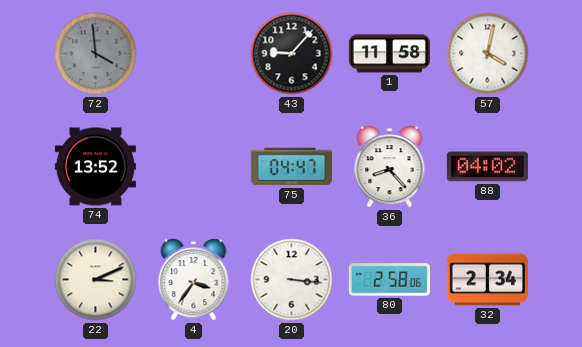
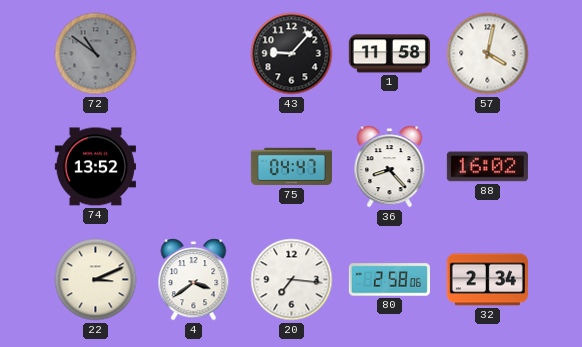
72: 3:59 -> 10:51 (96, 54)
88: 04:02 -> 16:02 (487, 167)
4: 3:36 -> 3:39 (194, 280)
20: 3:16 -> 7:16 (292, 280)
